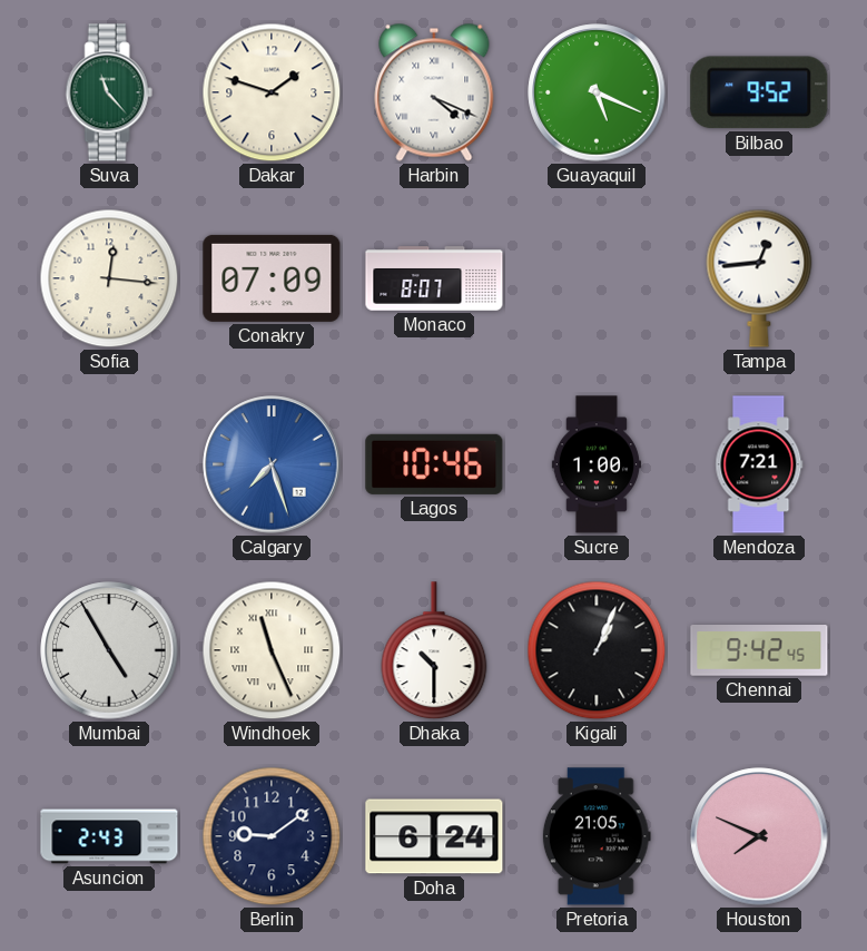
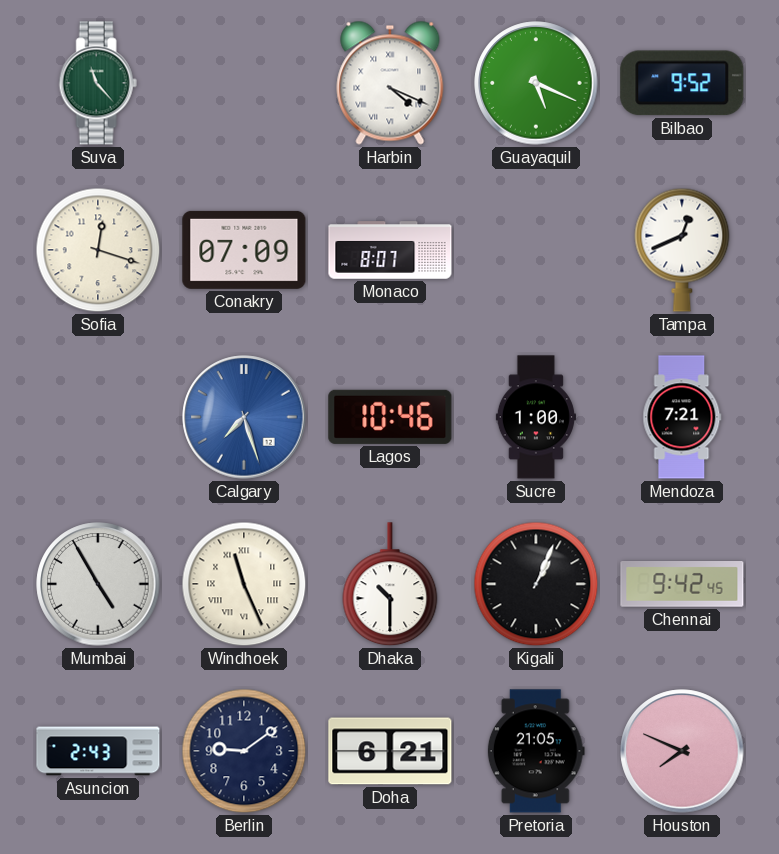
Dakar: 1:48 -> none (272, 92)
Sofia: 12:16 -> 12:18 (98, 250)
Tampa: 12:44 -> 12:41 (682, 250)
Doha: 6:24 -> 6:21 (390, 751)
